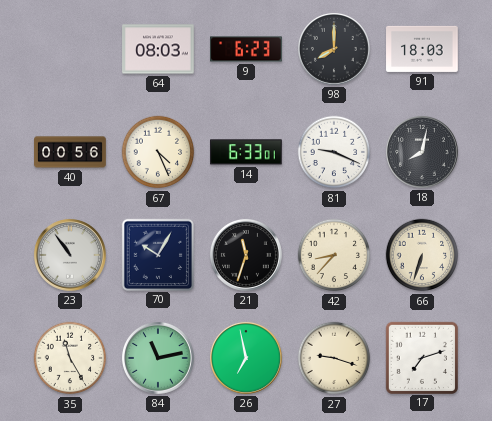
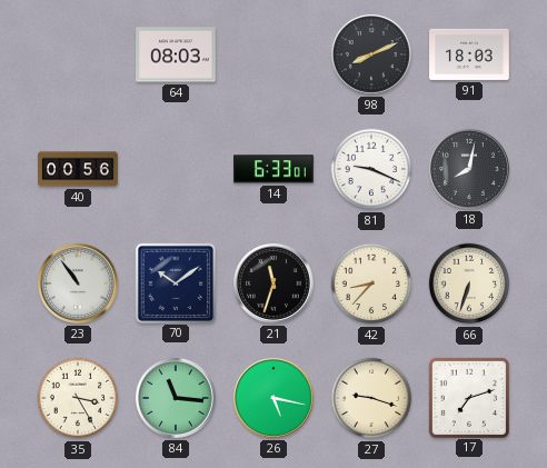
9: 6:23 -> none (246, 49)
98: 8:00 -> 8:11 (371, 54)
67: 4:26 -> none (158, 152)
70: 10:05 -> 10:09 (175, 282)
35: 11:25 -> 3:25 (78, 398)
84: 11:13 -> 11:16 (176, 398)
26: 6:58 -> 5:17 (273, 398)
